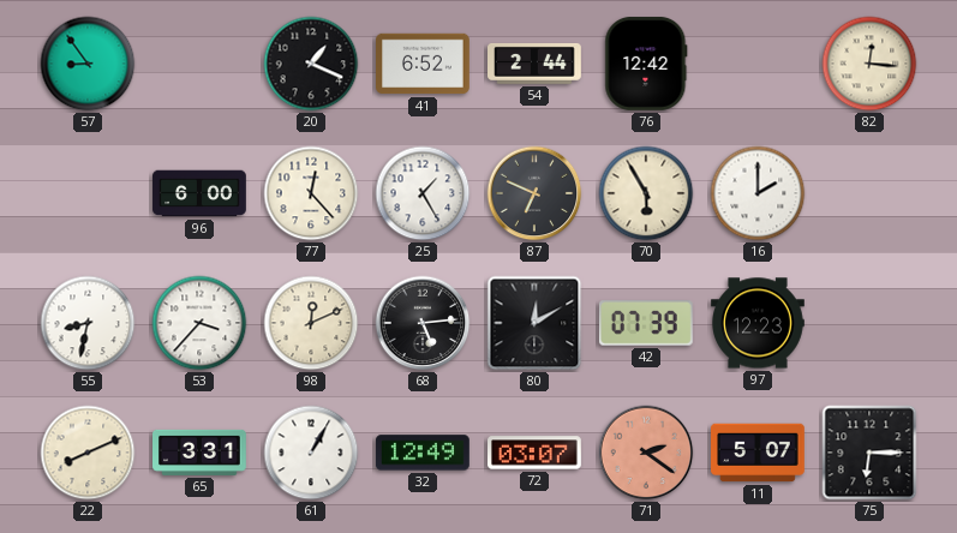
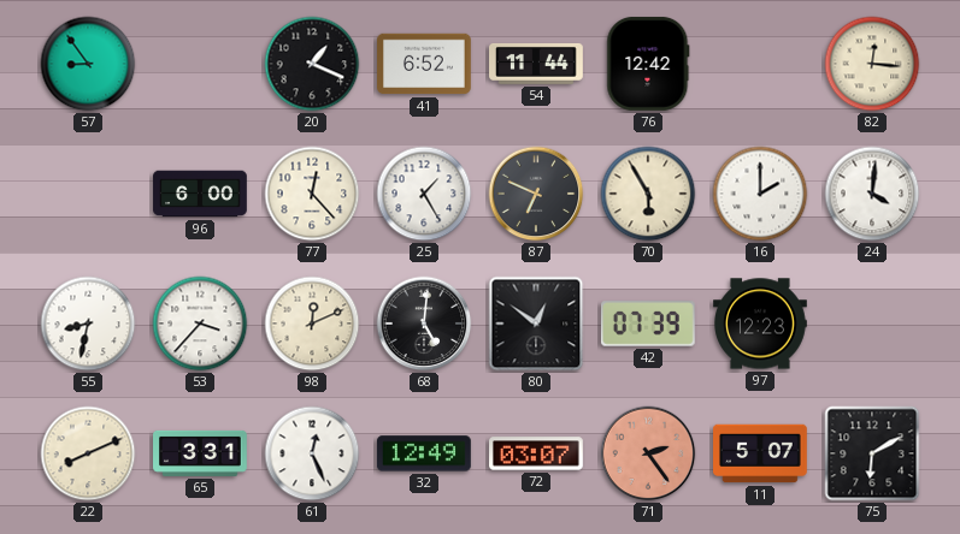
54: 2:44 -> 11:44 (537, 64)
24: none -> 4:01 (872, 194)
68: 5:14 -> 5:01 (424, 324)
80: 12:10 -> 12:51 (536, 324)
61: 1:05 -> 12:26 (312, 453)
71: 2:21 -> 2:24 (648, 453)
75: 6:15 -> 6:10 (872, 453)
